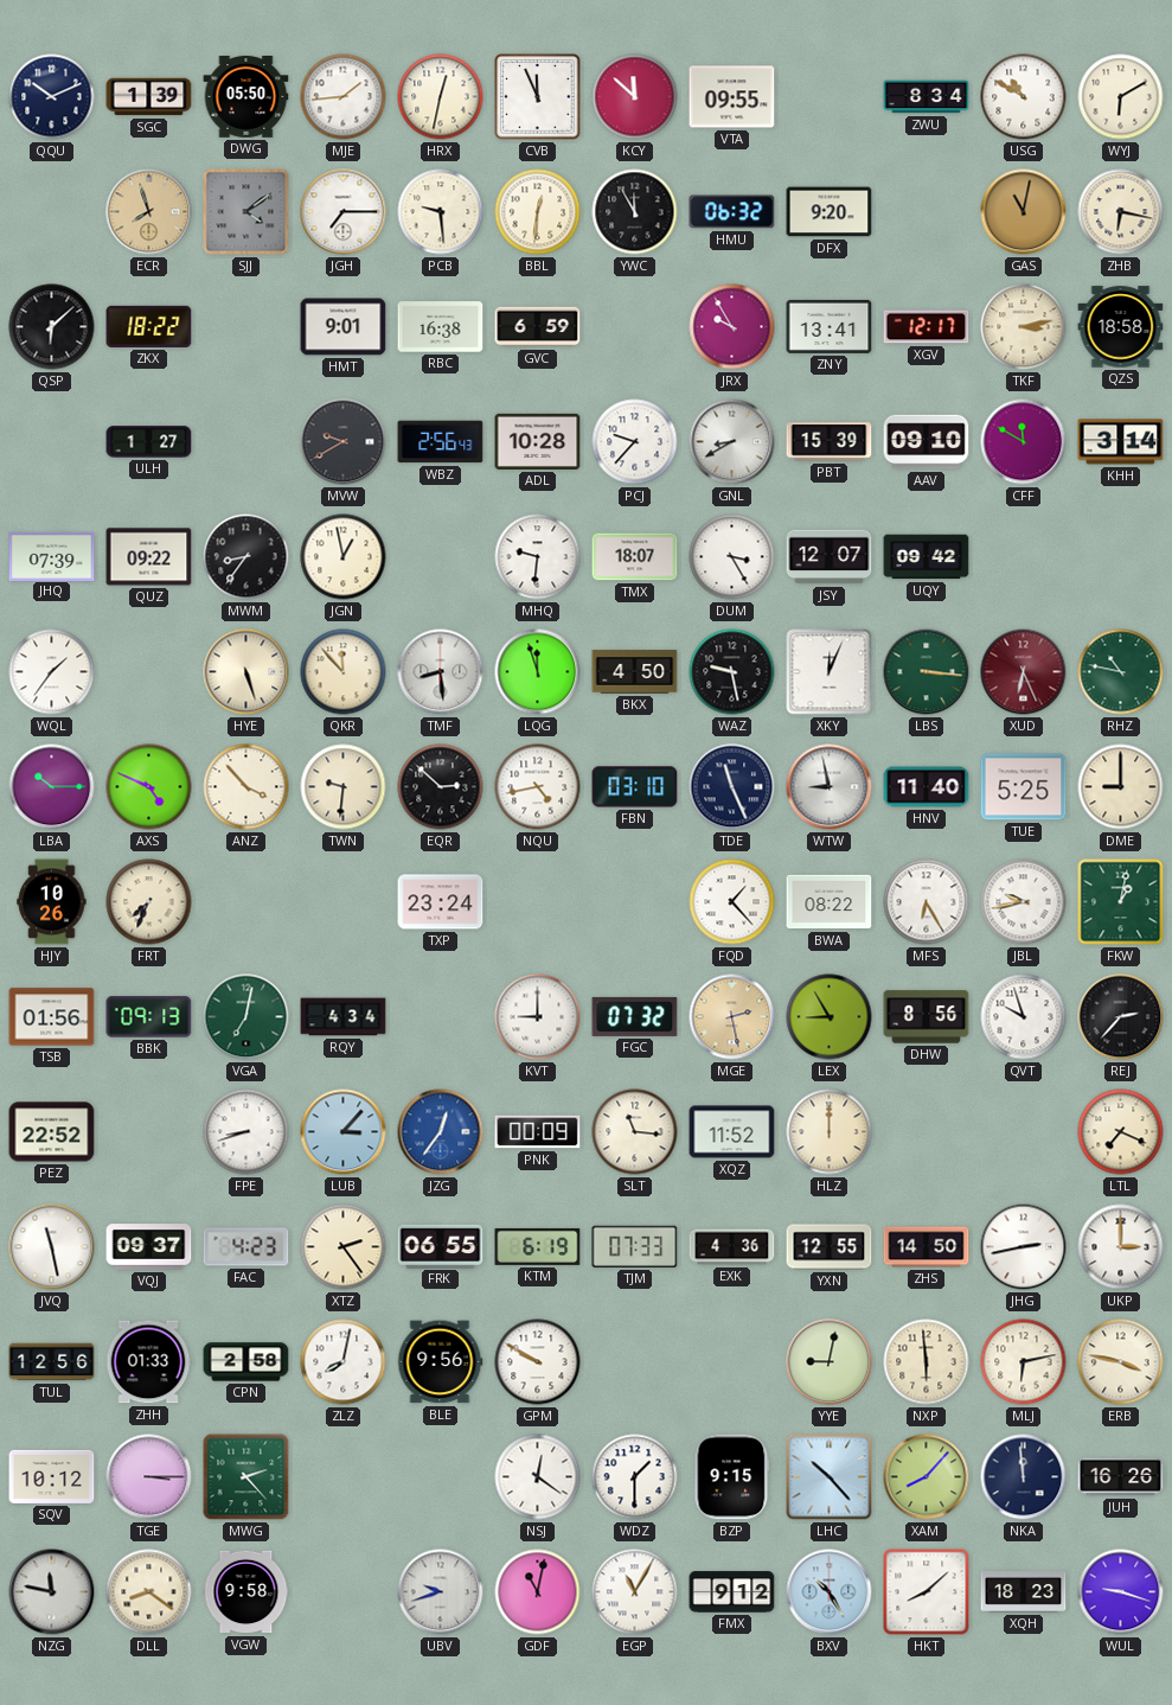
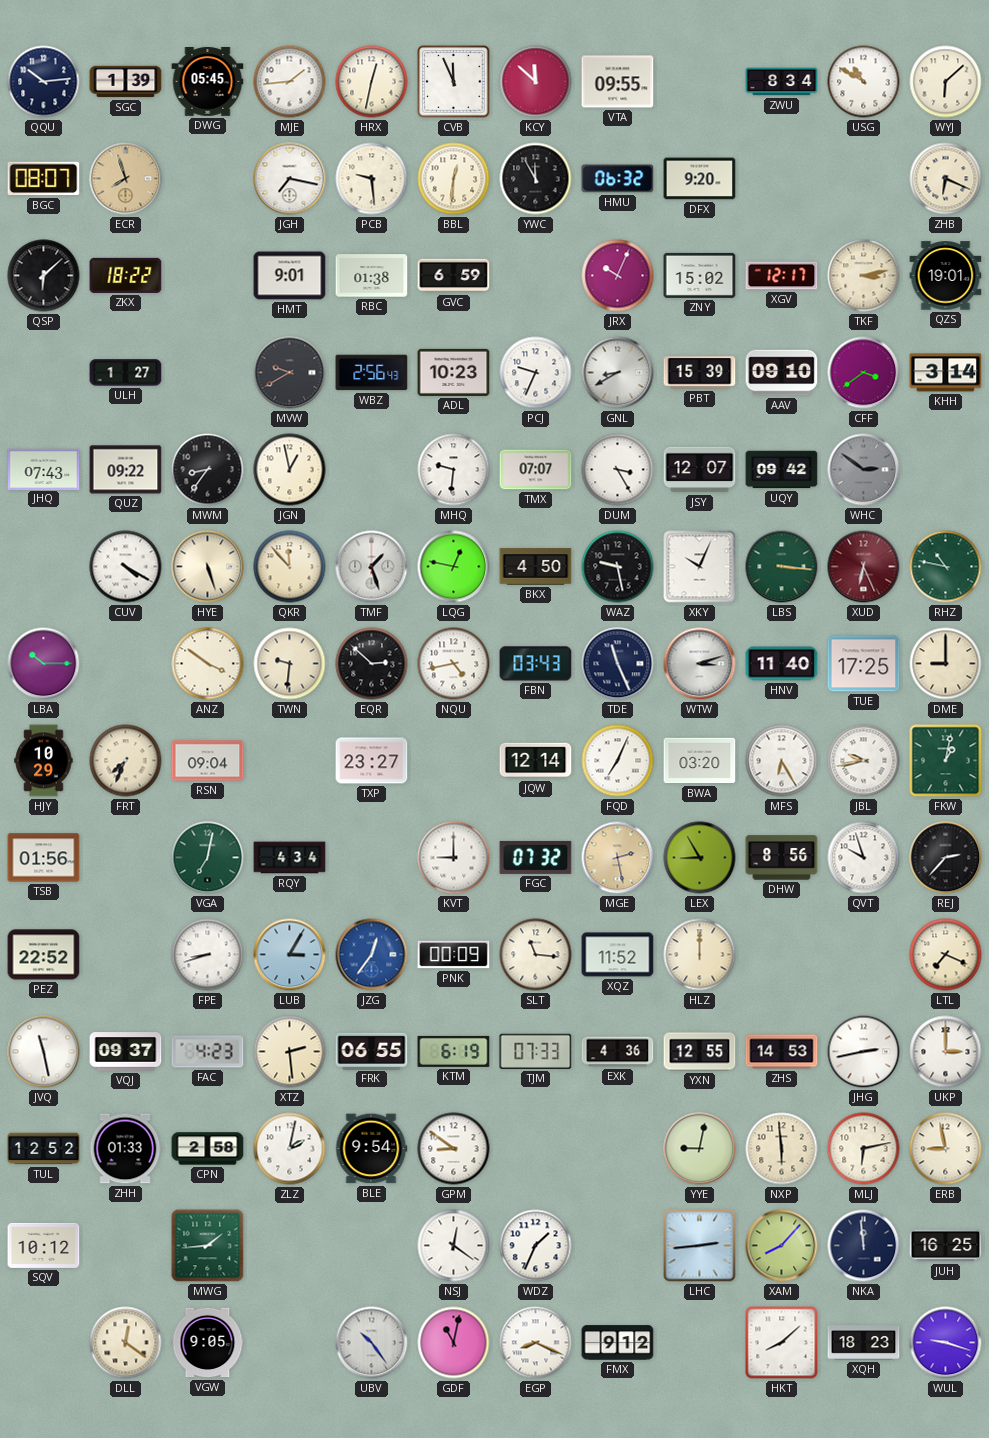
QQU: 10:11 -> 10:14 (44, 82)
DWG: 05:50 -> 05:45 (208, 82)
WYJ: 6:10 -> 6:08 (946, 82)
BGC: none -> 08:07 (44, 179)
SJJ: 4:09 -> none (246, 212)
JGH: 7:15 -> 7:17 (290, 179)
GAS: 11:02 -> none (1024, 212)
ZHB: 6:17 -> 6:19 (946, 179)
RBC: 16:38 -> 01:38 (372, 276)
JRX: 9:55 -> 10:04 (618, 276)
ZNY: 13:41 -> 15:02 (700, 275)
QZS: 18:58 -> 19:01 (946, 276)
ADL: 10:28 -> 10:23 (454, 372)
PCJ: 9:37 -> 9:34 (536, 373)
CFF: 11:50 -> 3:39 (864, 373)
JHQ: 07:39 -> 07:43 (44, 469)
TMX: 18:07 -> 07:07 (536, 470)
WHC: none -> 2:51 (864, 470)
WQL: 1:36 -> none (52, 672)
CUV: none -> 4:20 (126, 567)
TMF: 8:29 -> 1:27 (372, 567)
LQG: 11:57 -> 12:47 (454, 567)
XKY: 12:04 -> 10:04 (700, 567)
AXS: 4:49 -> none (149, 787)
ANZ: 3:53 -> 3:51 (208, 664)
FBN: 03:10 -> 03:43 (536, 664)
WTW: 8:58 -> 3:12 (700, 664)
TUE: 5:25 -> 17:25 (864, 664)
HJY: 10:26 -> 10:29 (44, 761)
RSN: none -> 09:04 (208, 761)
TXP: 23:24 -> 23:27 (372, 761)
JQW: none -> 12:14 (536, 761)
FQD: 1:23 -> 7:04 (618, 761)
BWA: 08:22 -> 03:20 (700, 761)
BBK: 09:13 -> none (149, 1017)
LUB: 3:07 -> 3:05 (290, 955)
XTZ: 2:24 -> 2:29 (290, 1052)
ZHS: 14:50 -> 14:53 (782, 1052)
TUL: 12:56 -> 12:52 (44, 1149)
ZLZ: 8:02 -> 2:02 (290, 1149)
BLE: 9:56 -> 9:54 (372, 1149)
GPM: 9:50 -> 8:51 (454, 1149)
ERB: 3:47 -> 8:58 (946, 1149)
TGE: 3:15 -> none (149, 1477)
MWG: 2:23 -> 1:44 (208, 1246)
WDZ: 1:30 -> 1:34 (536, 1246)
BZP: 9:15 -> none (732, 1477)
LHC: 10:23 -> 2:44 (700, 1246)
JUH: 16:26 -> 16:25 (946, 1246)
NZG: 11:47 -> none (52, 1592)
DLL: 8:21 -> 12:21 (126, 1343)
VGW: 9:58 -> 9:05 (208, 1343)
UBV: 9:42 -> 10:24 (372, 1343)
EGP: 11:05 -> 8:19 (536, 1343)
BXV: 10:25 -> none (830, 1592)
